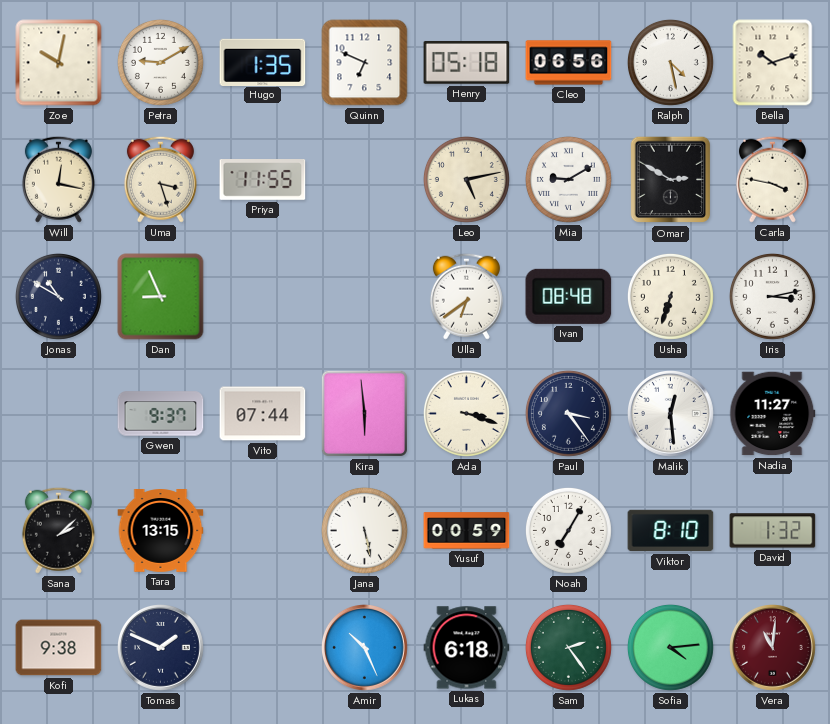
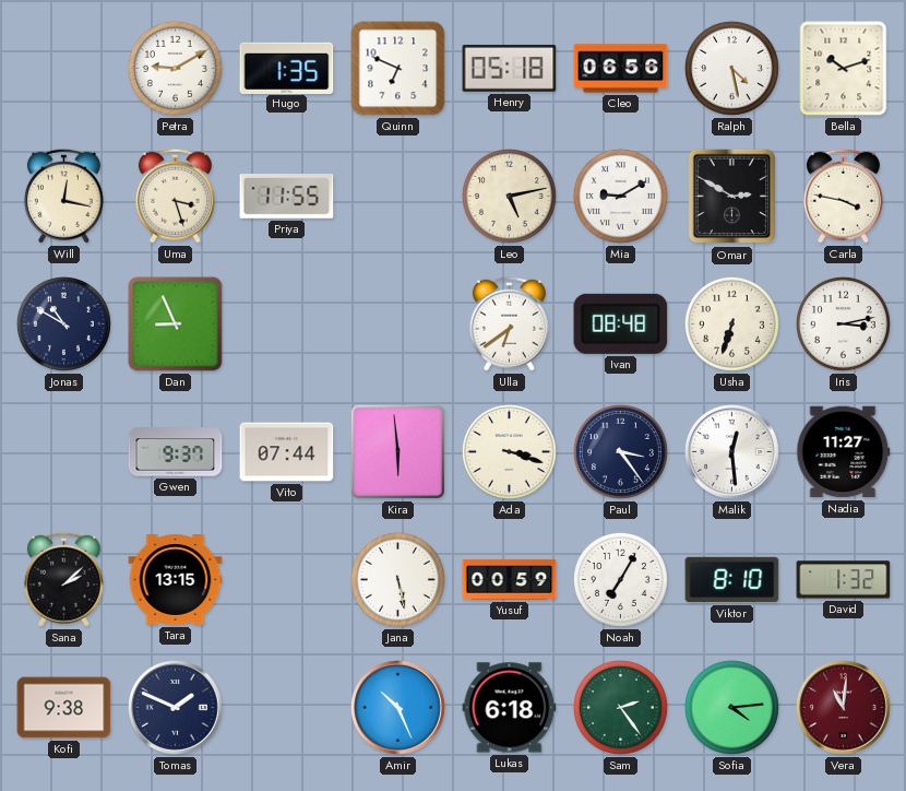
Zoe: 10:02 -> none (59, 63)
